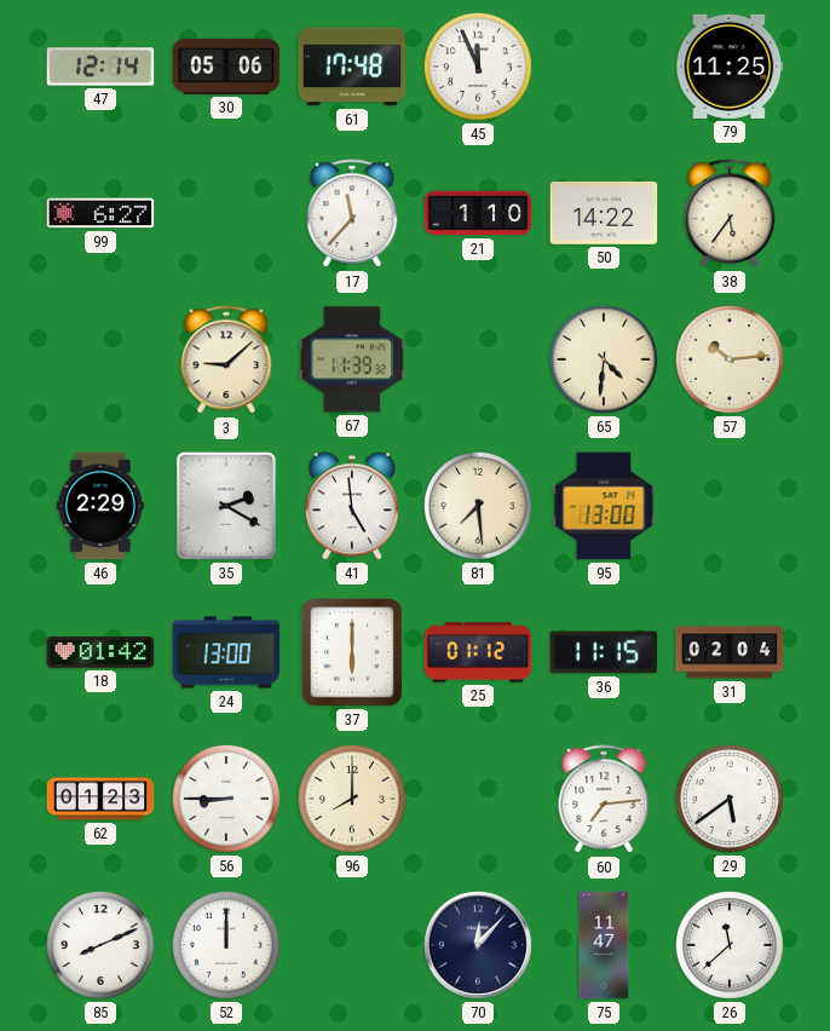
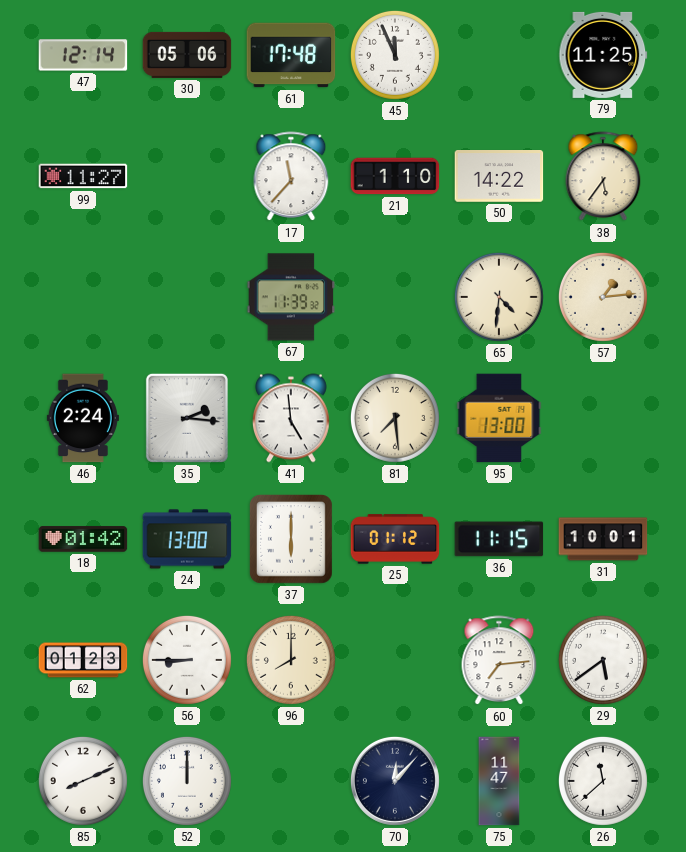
99: 6:27 -> 11:27 (83, 176)
3: 9:08 -> none (226, 361)
57: 10:14 -> 1:14 (603, 297)
46: 2:29 -> 2:24 (83, 418)
35: 2:20 -> 2:16 (187, 418)
31: 02:04 -> 10:01 (603, 539)
